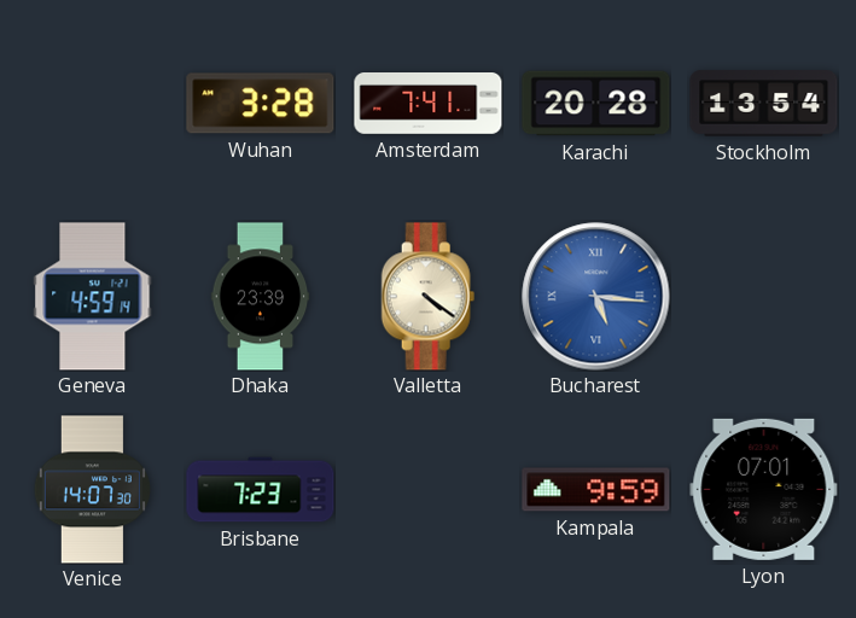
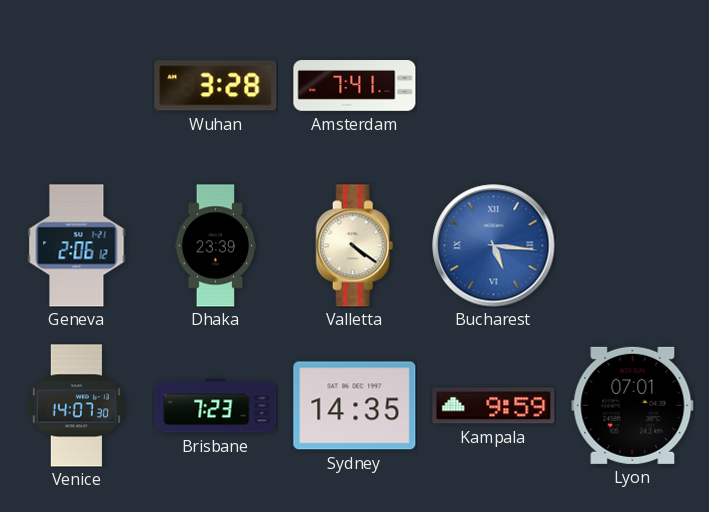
Karachi: 20:28 -> none (596, 104)
Stockholm: 13:54 -> none (764, 104)
Geneva: 4:59 -> 2:06 (77, 246)
Sydney: none -> 14:35 (355, 406)
